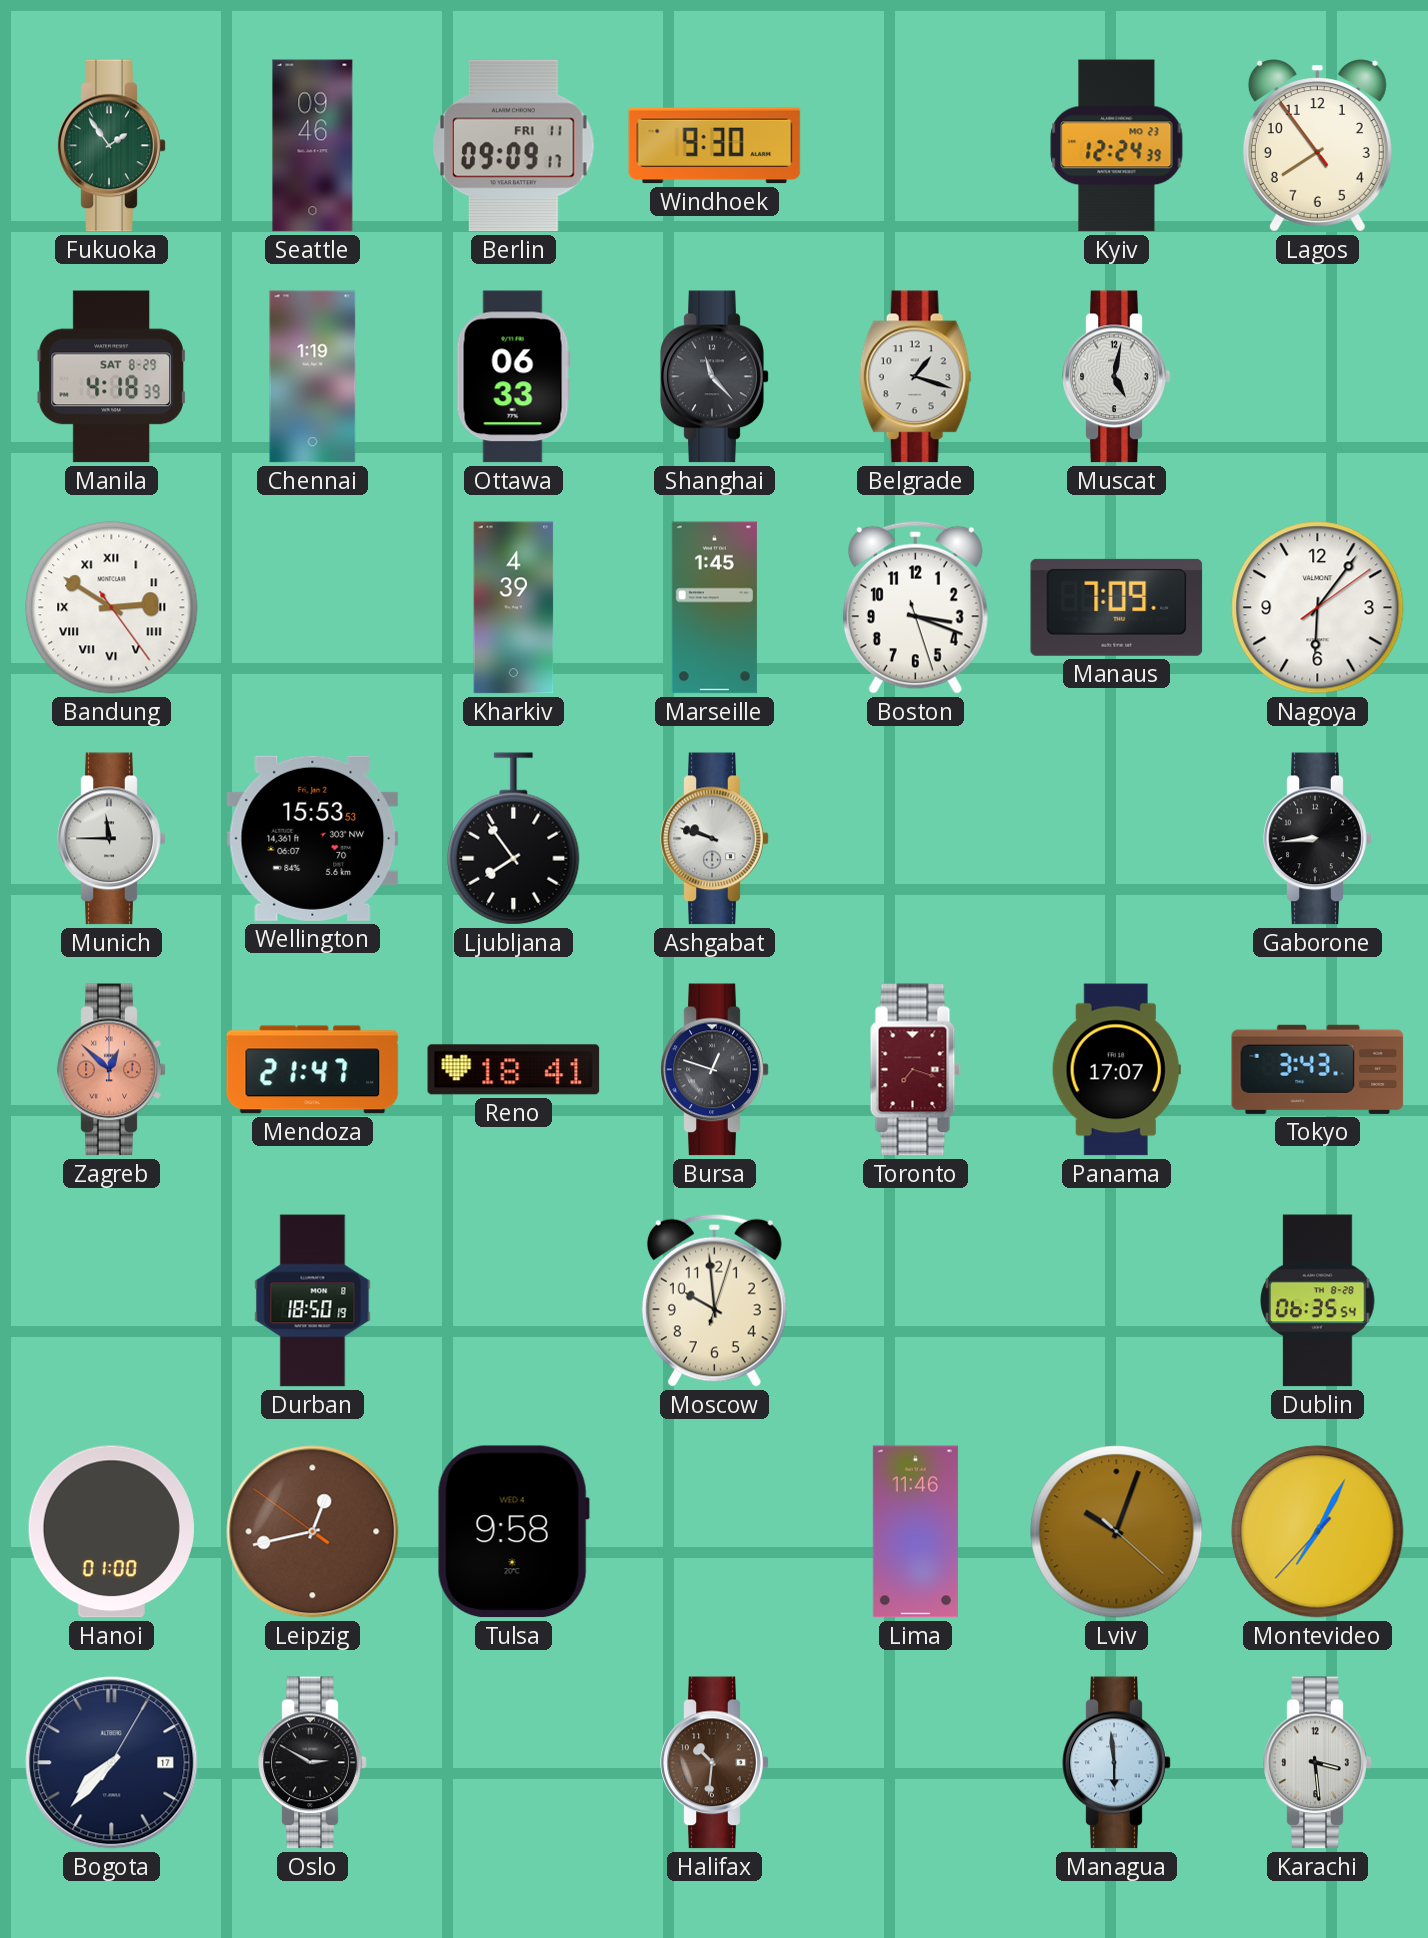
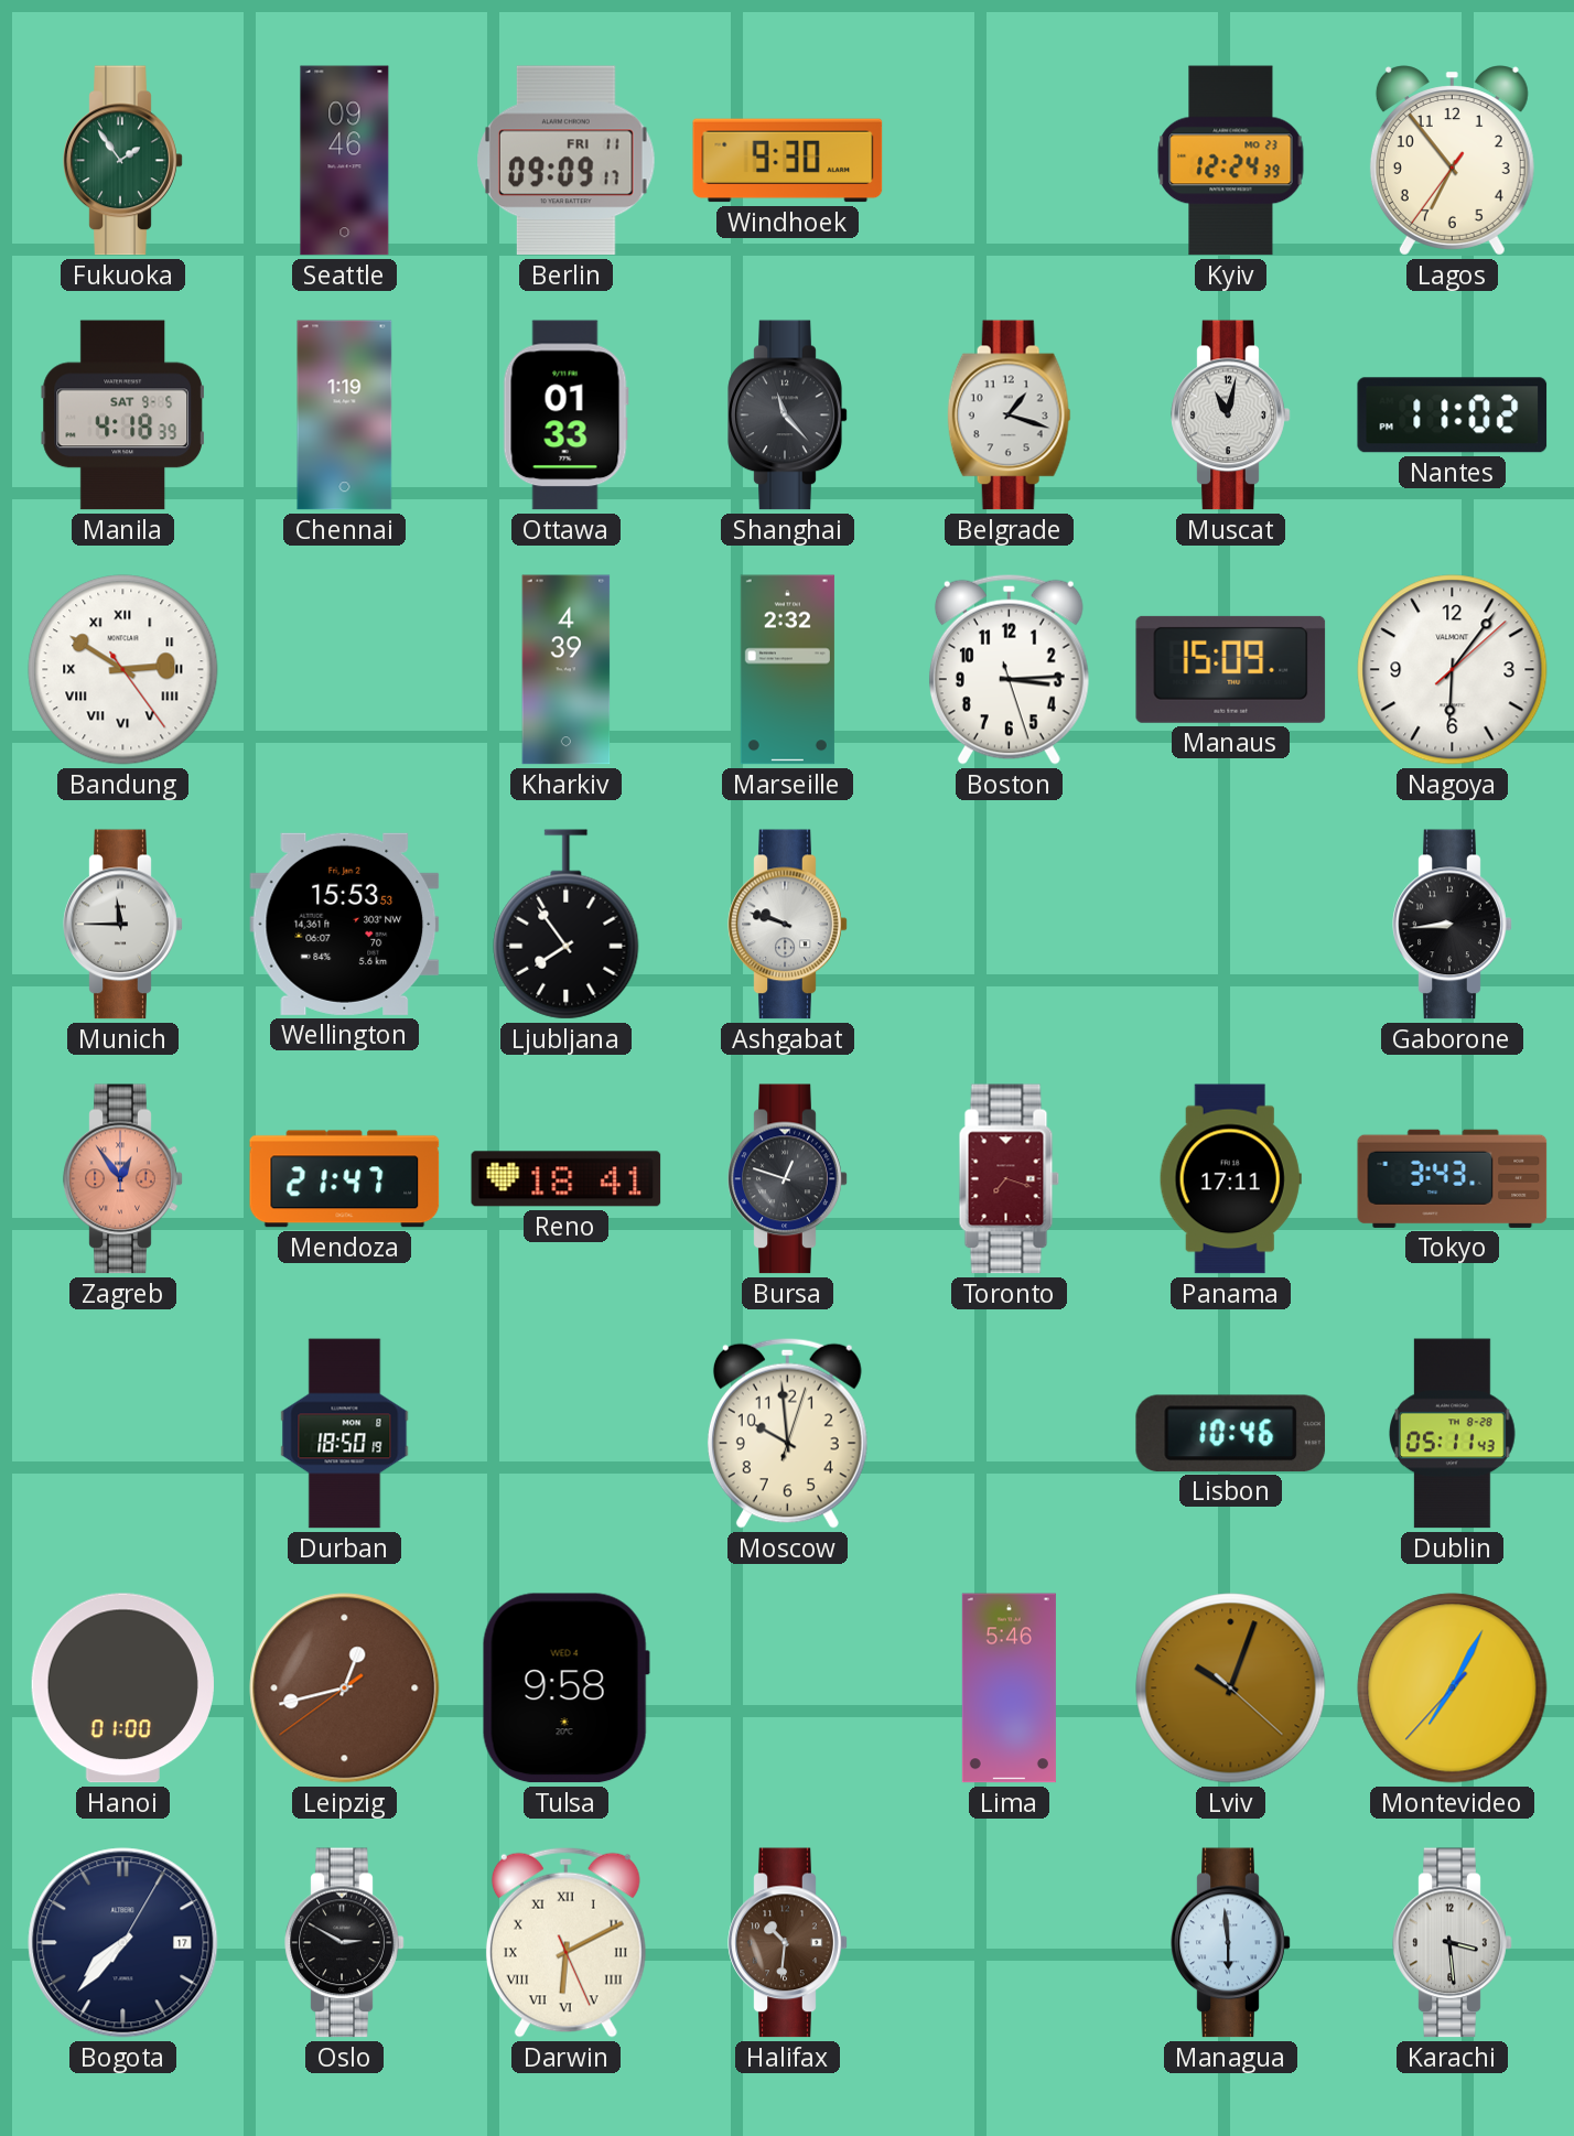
Lagos: 7:53 -> 6:53 (1452, 161)
Manila date: SAT 8-29 -> SAT 9-5 (122, 416)
Ottawa: 06:33 -> 01:33 (565, 416)
Muscat: 5:02 -> 11:02 (1231, 416)
Nantes: none -> 11:02 (1453, 416)
Marseille: 1:45 -> 2:32 (787, 670)
Boston: 3:18 -> 3:14 (1009, 669)
Manaus: 7:09 -> 15:09 (1231, 669)
Nagoya: 6:06:09 -> 6:06:08 (1453, 670)
Zagreb: 12:52 -> 12:54 (123, 1179)
Panama: 17:07 -> 17:11 (1230, 1179)
Lisbon: none -> 10:46 (1231, 1433)
Dublin: 06:35 -> 05:11 (1453, 1434)
Leipzig: 12:42:51 -> 12:42:39 (345, 1689)
Lima: 11:46 -> 5:46 (1009, 1689)
Darwin: none -> 6:10 (565, 1942)
